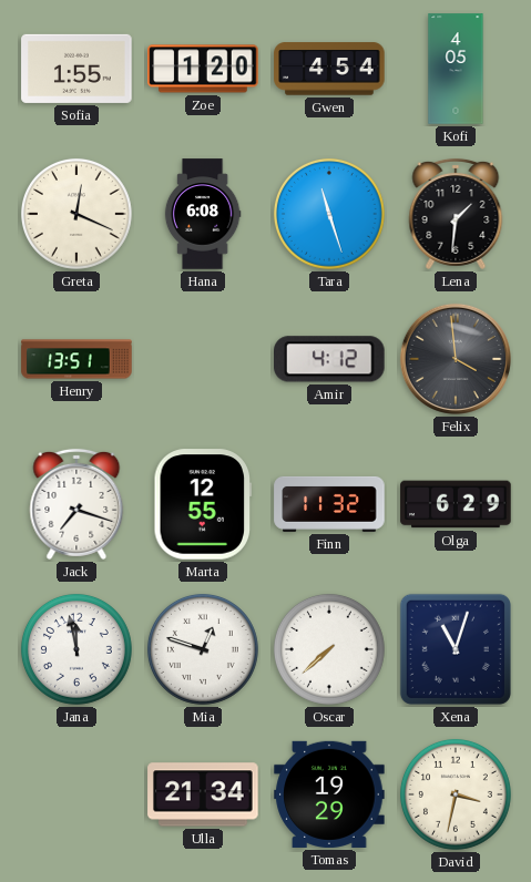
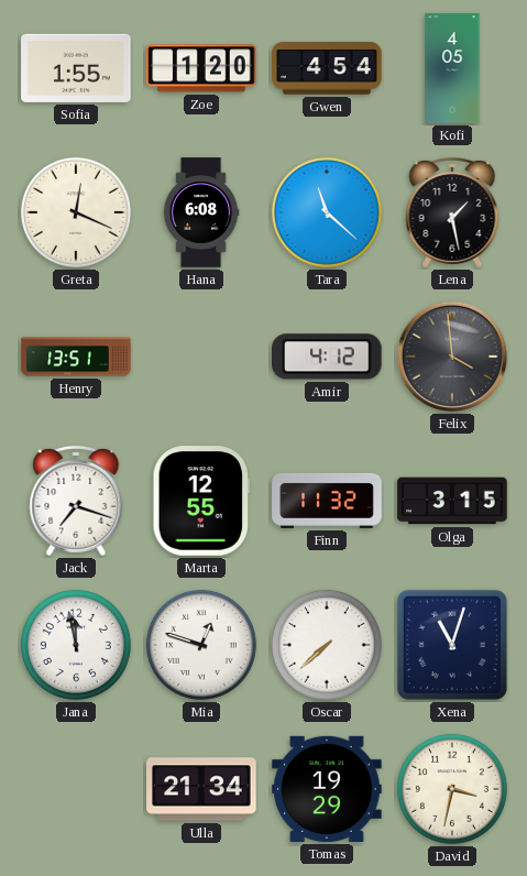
Tara: 11:27 -> 11:22 (327, 212)
Lena: 1:31 -> 1:28 (452, 212)
Olga: 6:29 -> 3:15 (452, 501)
